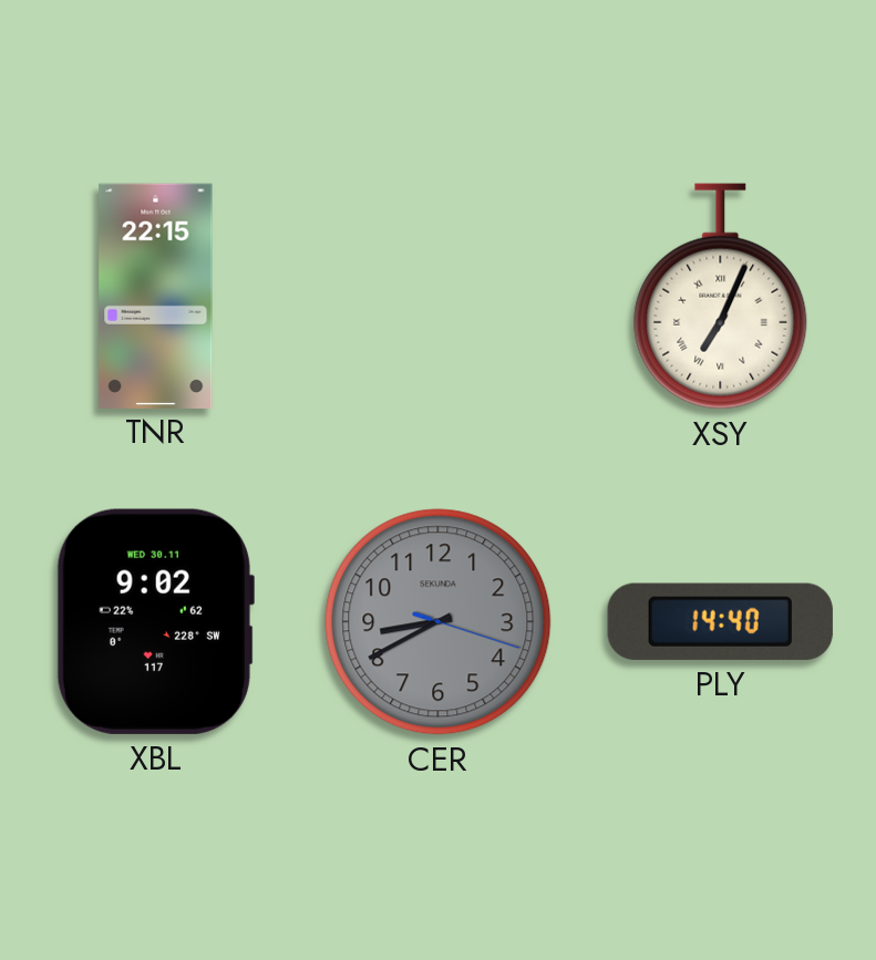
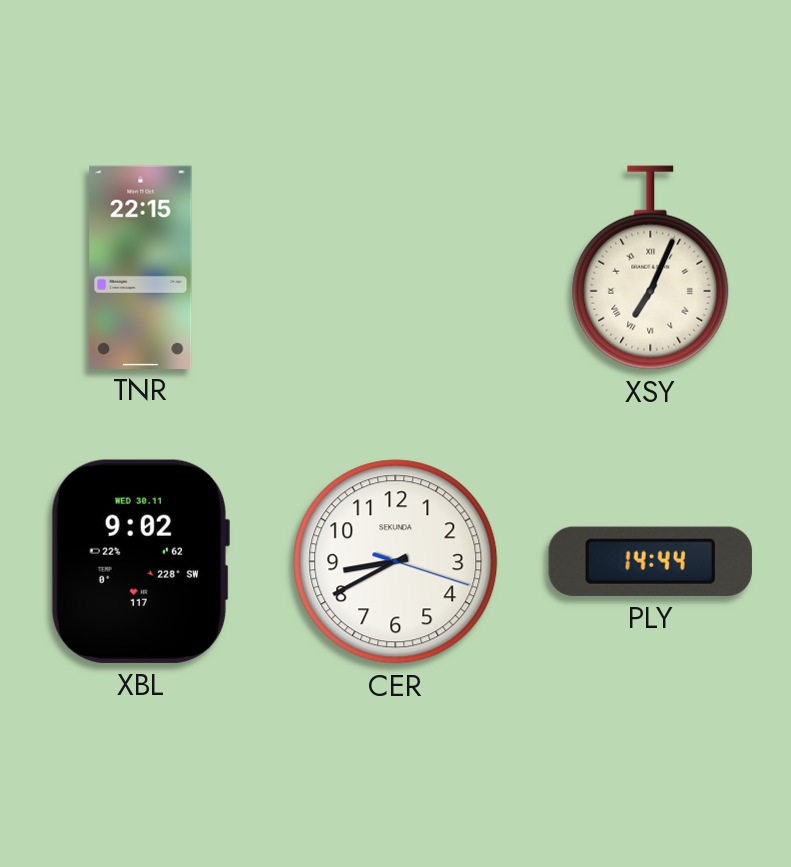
CER dial: grey -> white (396, 562)
PLY: 14:40 -> 14:44 (650, 561)
